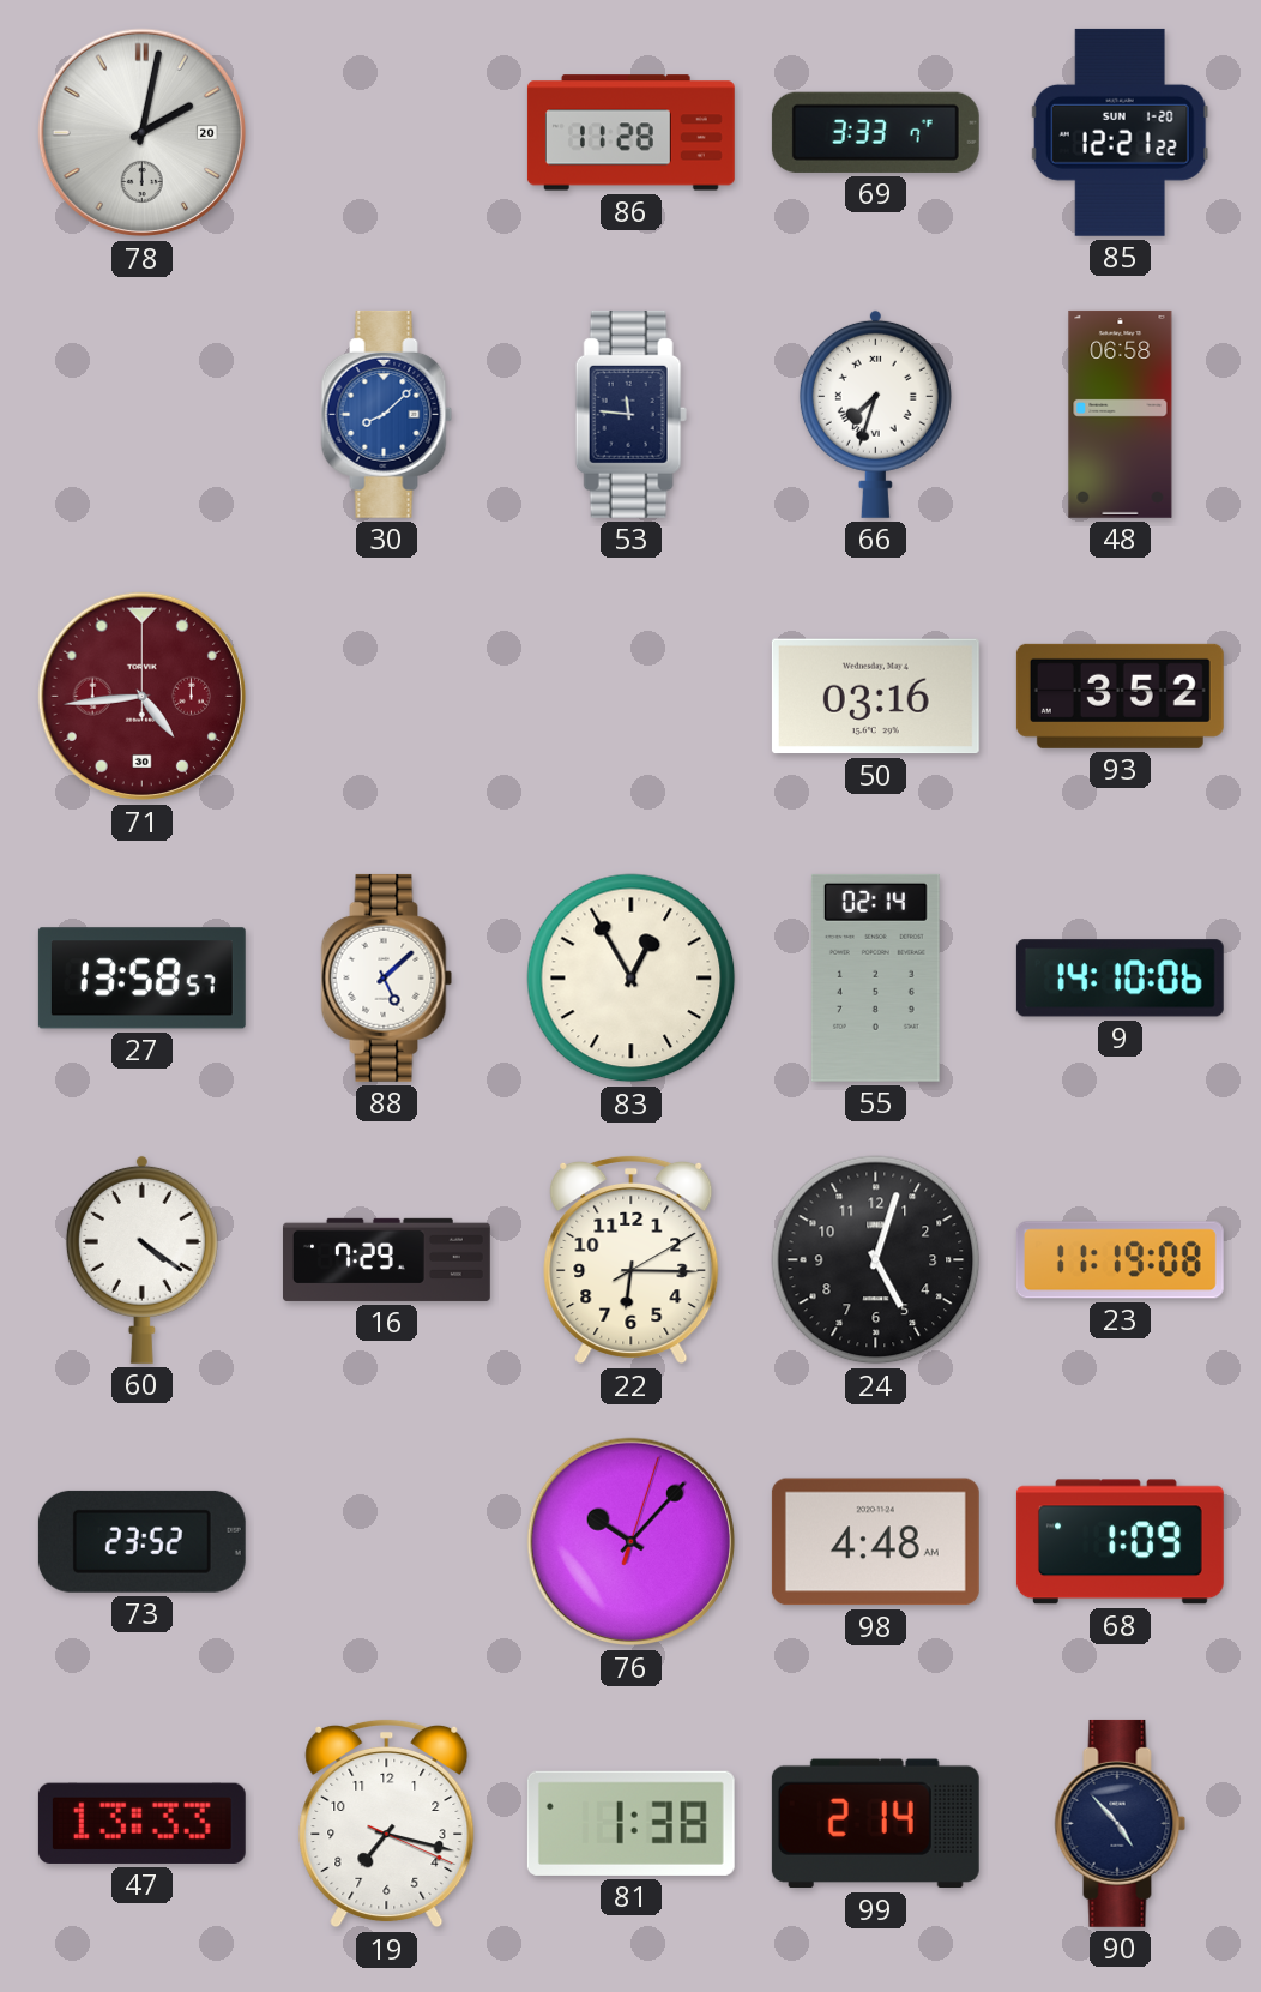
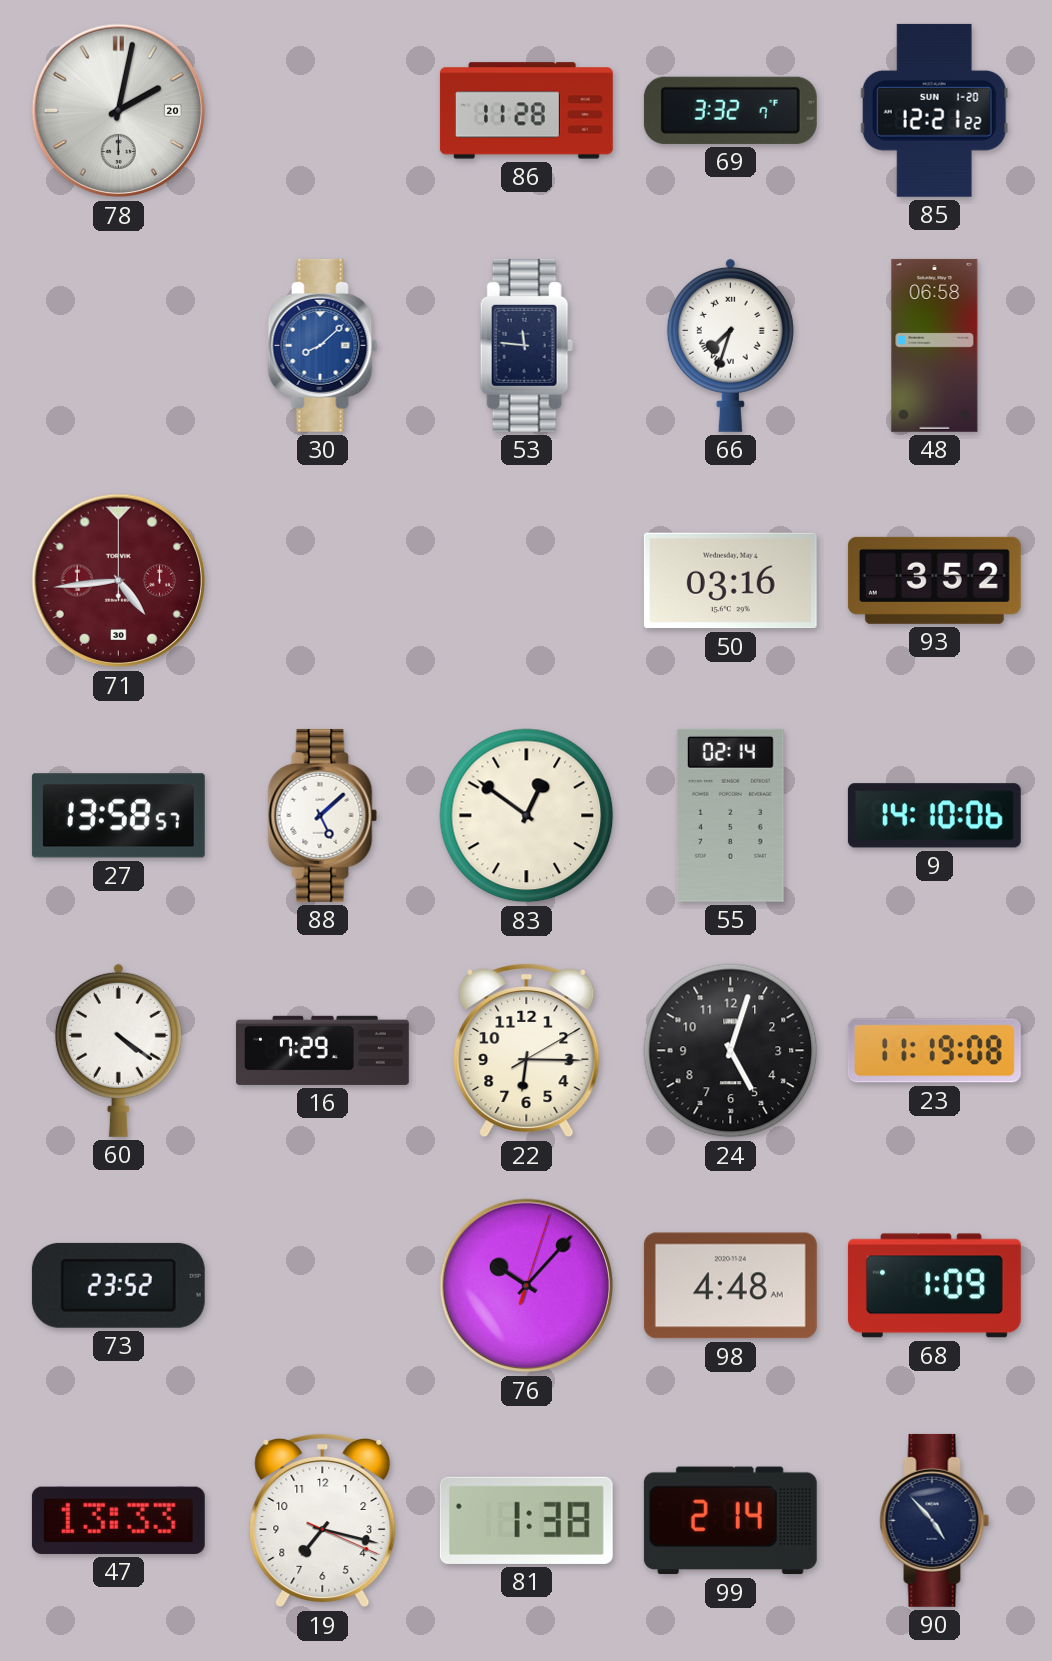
69: 3:33 -> 3:32 (730, 110)
83: 12:55 -> 12:51 (527, 816)
